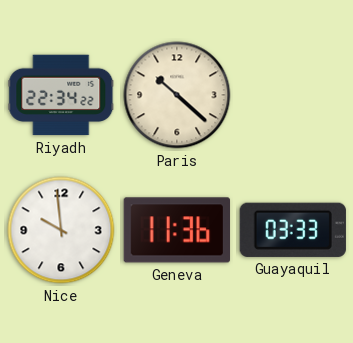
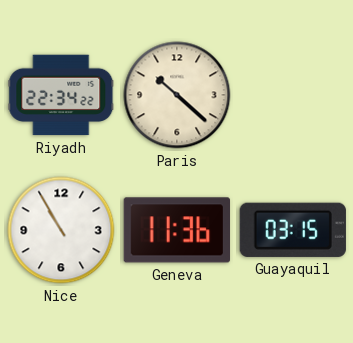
Nice: 9:59 -> 10:55 (61, 230)
Guayaquil: 03:33 -> 03:15 (293, 230)
